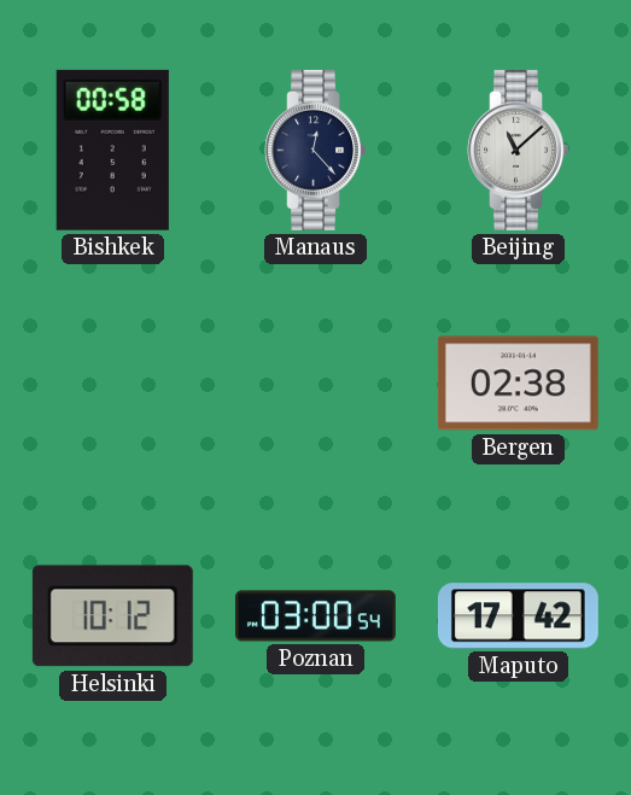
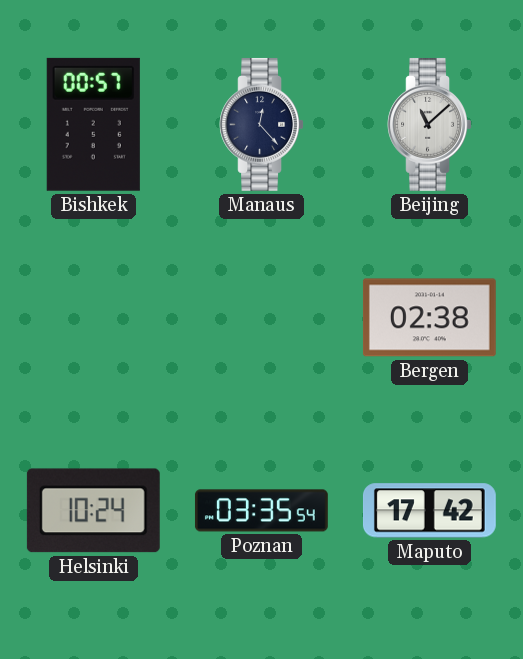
Bishkek: 00:58 -> 00:57 (93, 124)
Helsinki: 10:12 -> 10:24 (93, 511)
Poznan: 03:00 -> 03:35 (261, 511)
